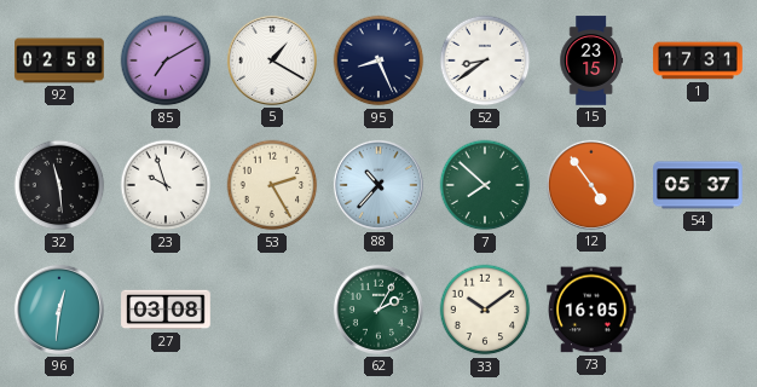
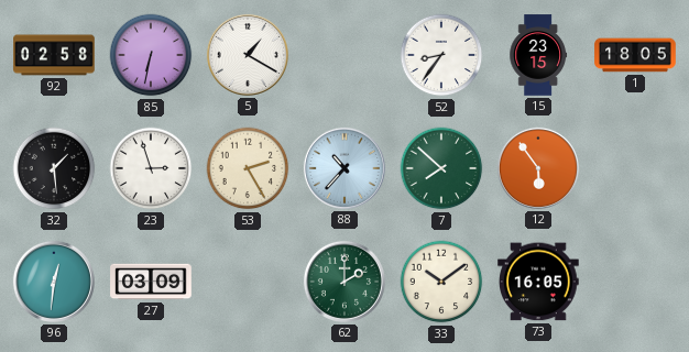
85: 7:10 -> 6:32 (151, 55)
95: 8:26 -> none (379, 60)
52: 8:39 -> 8:36 (441, 55)
1: 17:31 -> 18:05 (635, 55)
32: 11:29 -> 1:29 (54, 168)
23: 9:57 -> 2:57 (151, 168)
12: 4:54 -> 5:54 (538, 168)
54: 05:37 -> none (698, 185)
27: 03:08 -> 03:09 (151, 282)
62: 2:05 -> 2:00 (344, 282)
